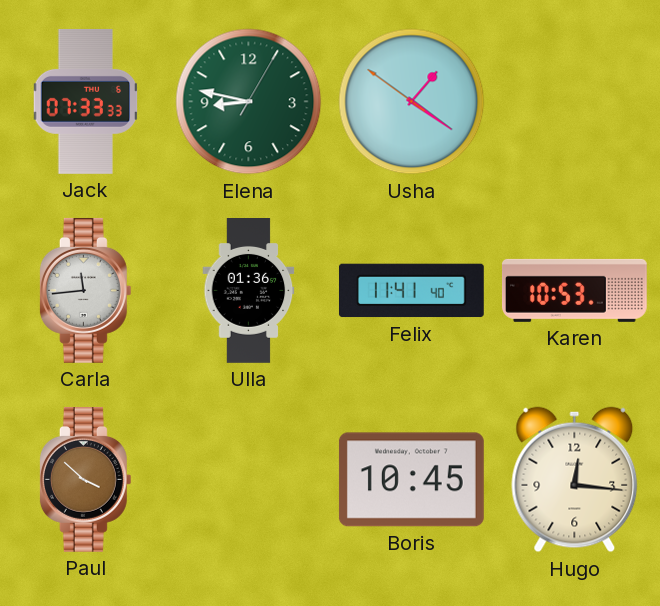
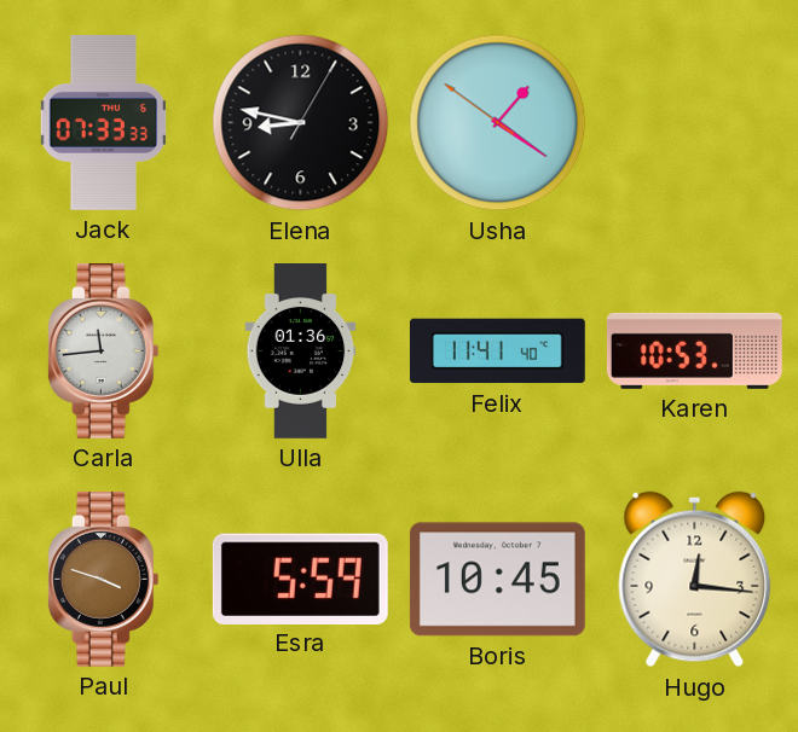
Elena dial: green -> black (301, 123)
Paul: 3:52 -> 3:48 (103, 579)
Esra: none -> 5:59 (300, 579)
